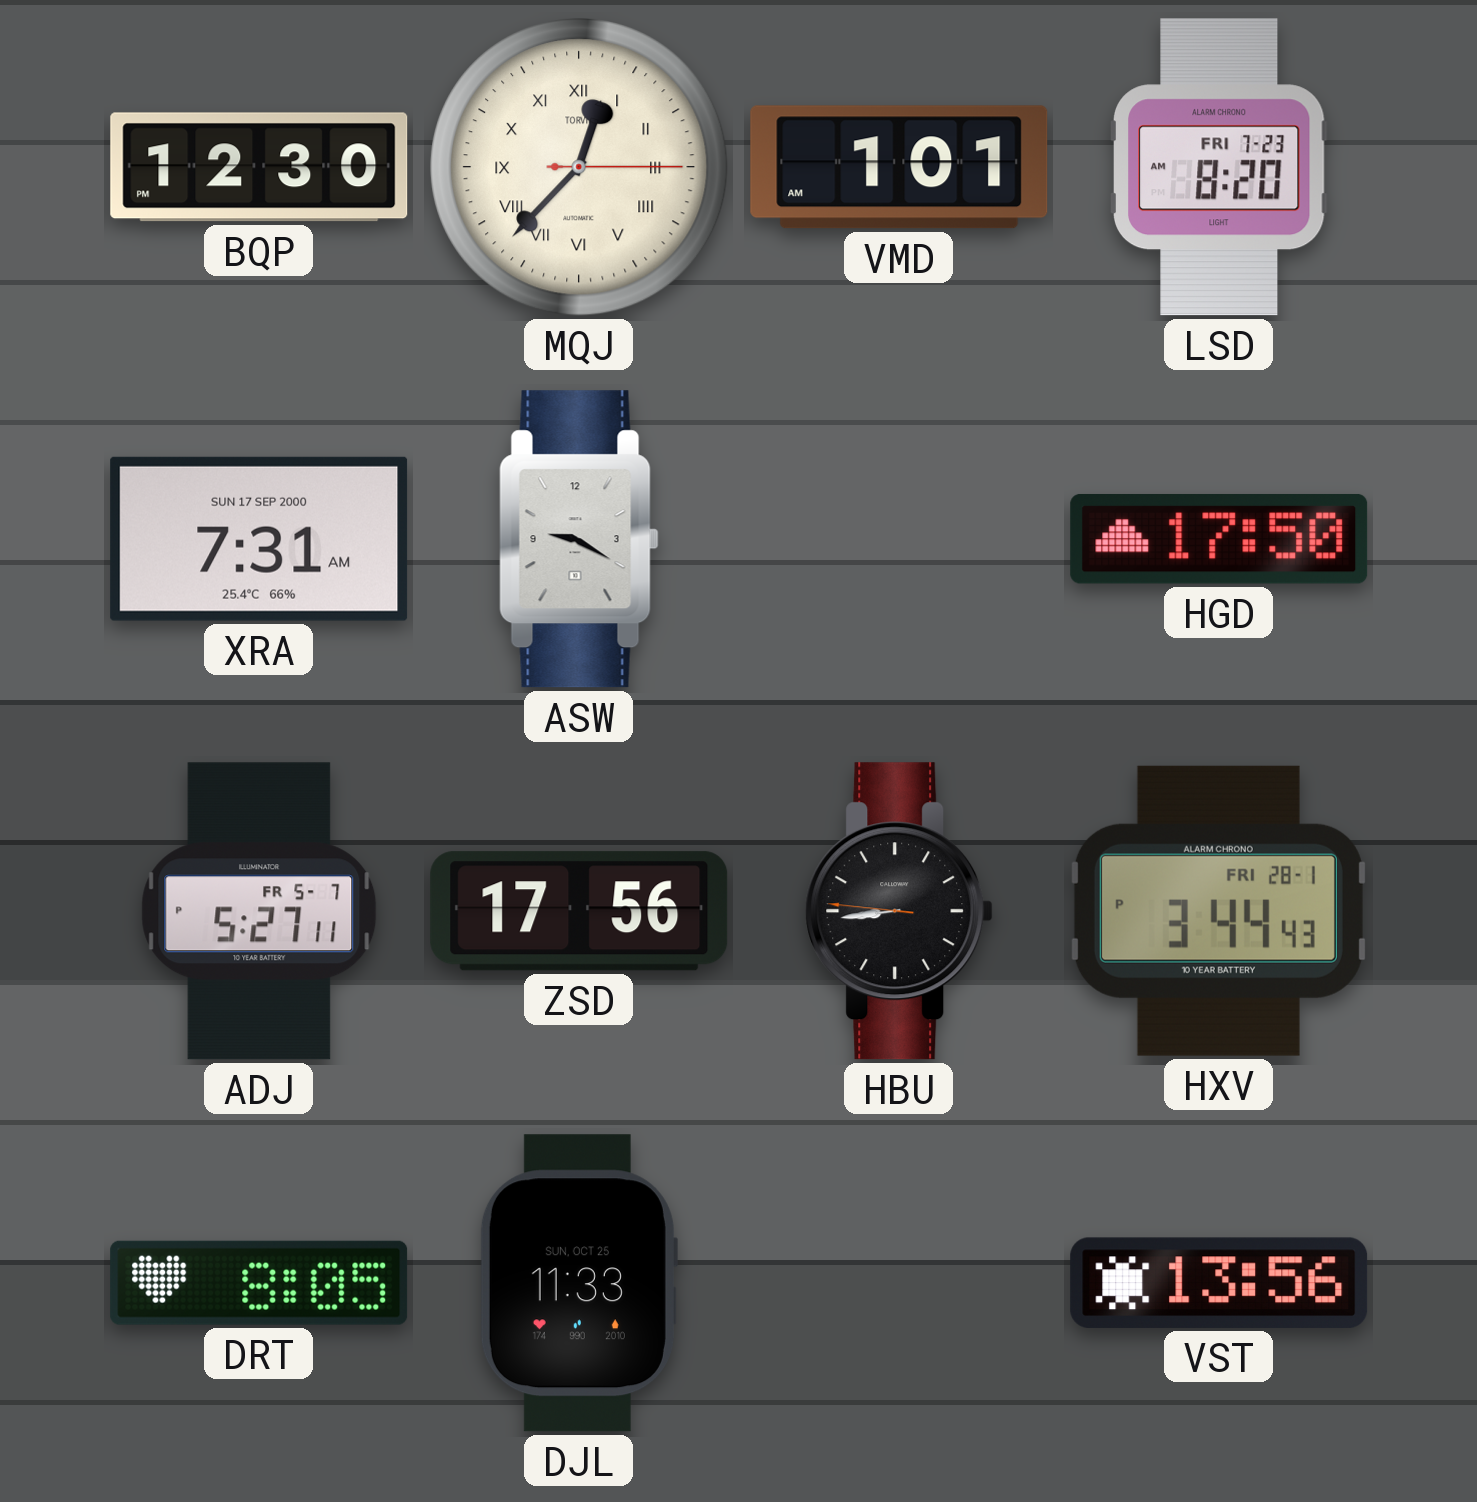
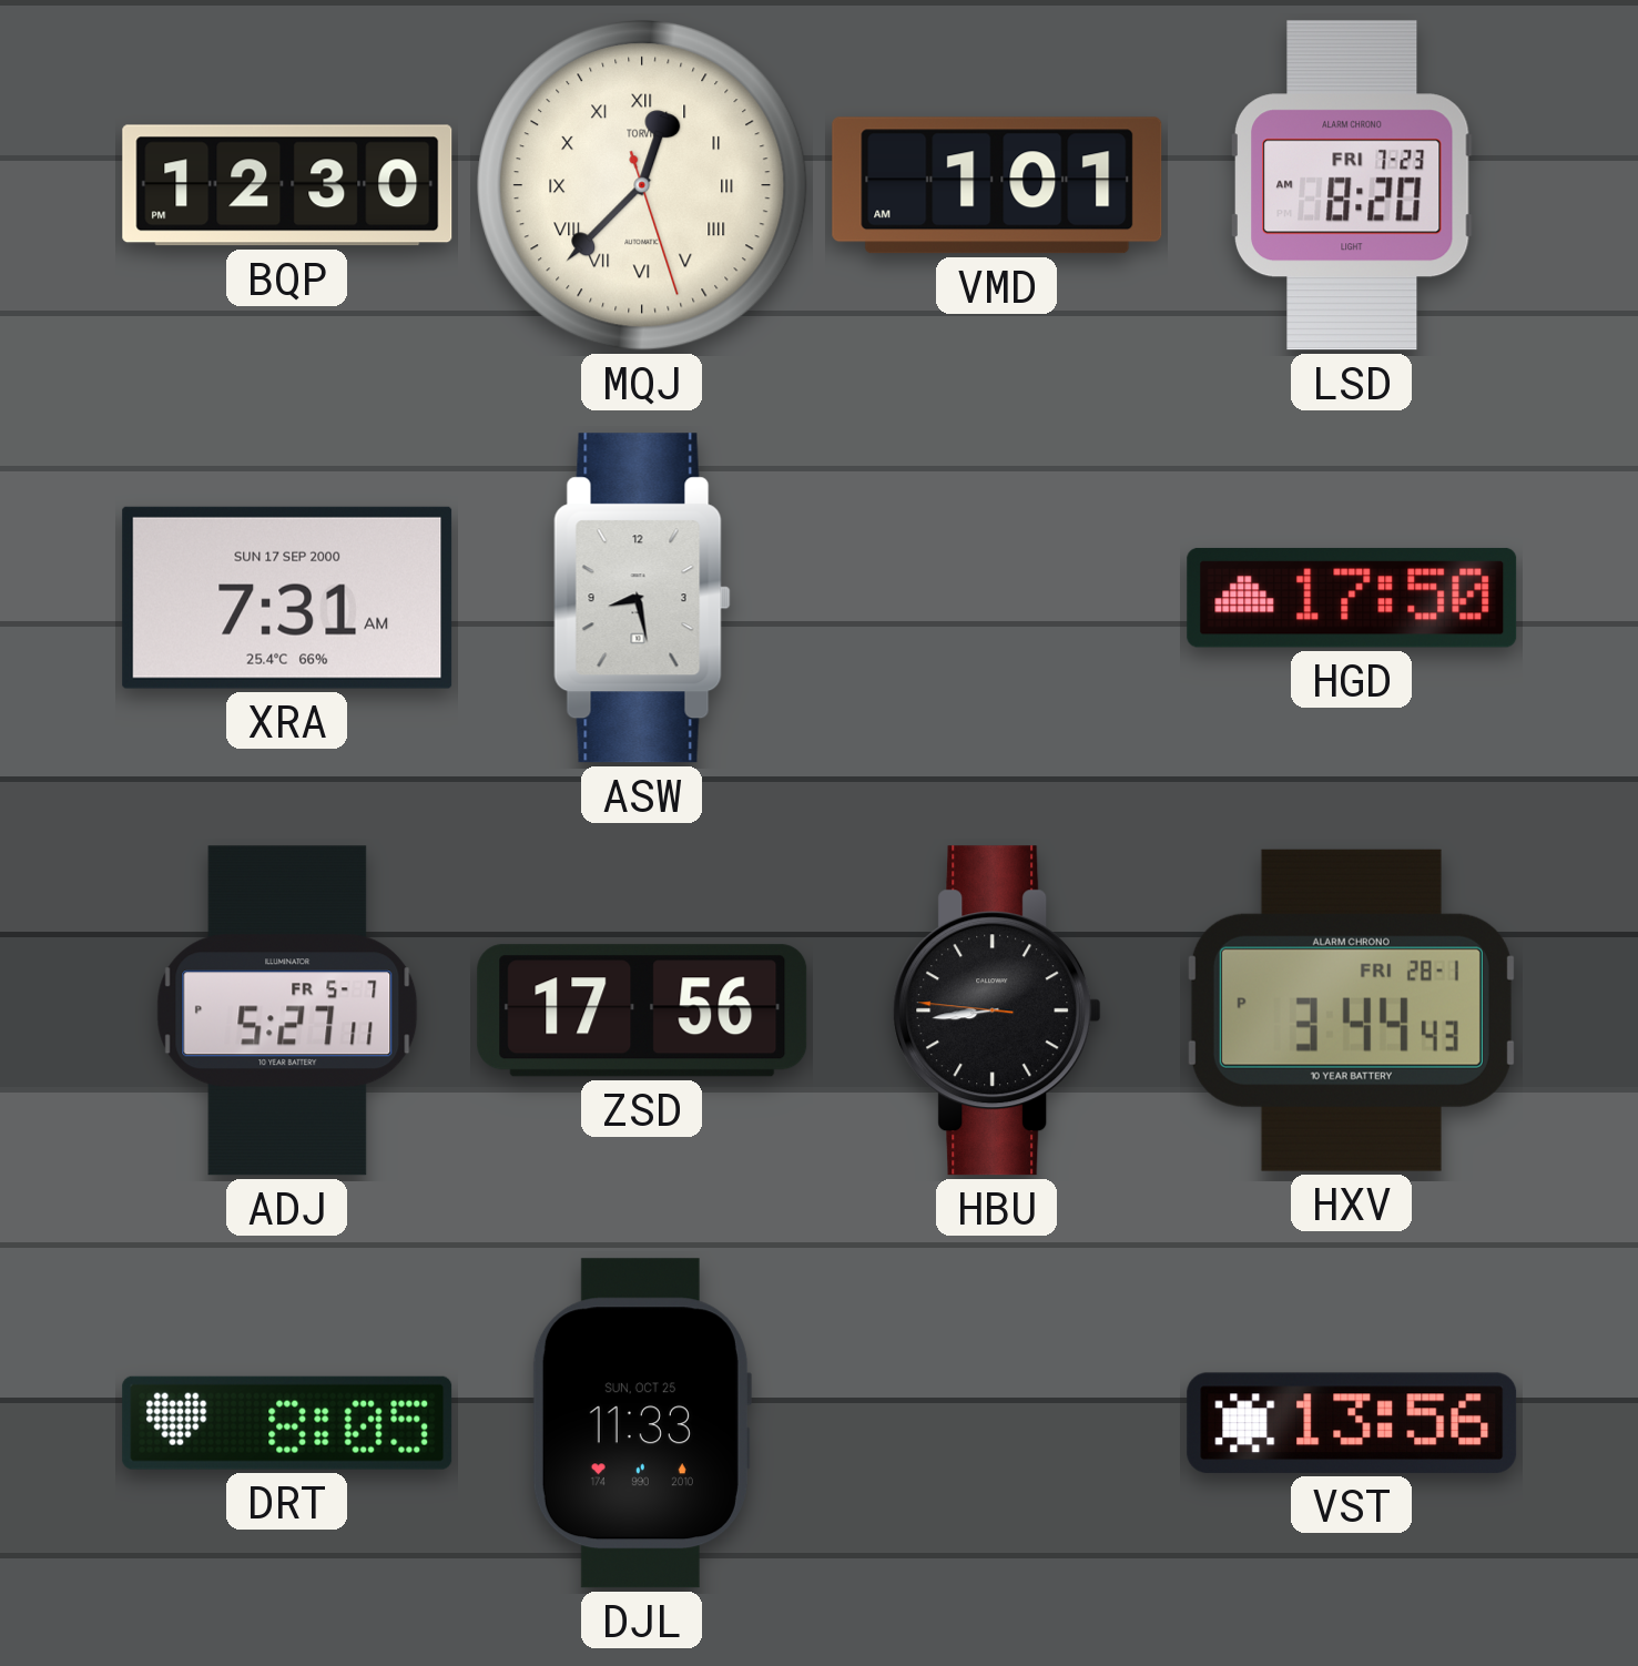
MQJ: 12:37:15 -> 12:37:27 (643, 186)
ASW: 9:20 -> 8:28 (642, 598)
